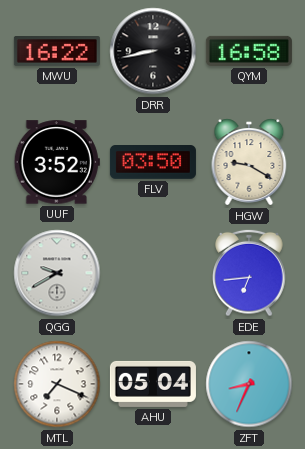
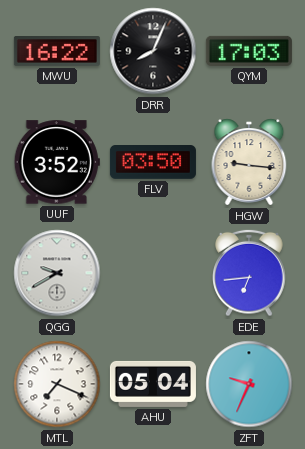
DRR: 8:43 -> 8:04 (153, 51)
QYM: 16:58 -> 17:03 (249, 51)
HGW: 9:20 -> 9:16 (249, 162)
ZFT: 8:34 -> 9:34 (249, 384)
